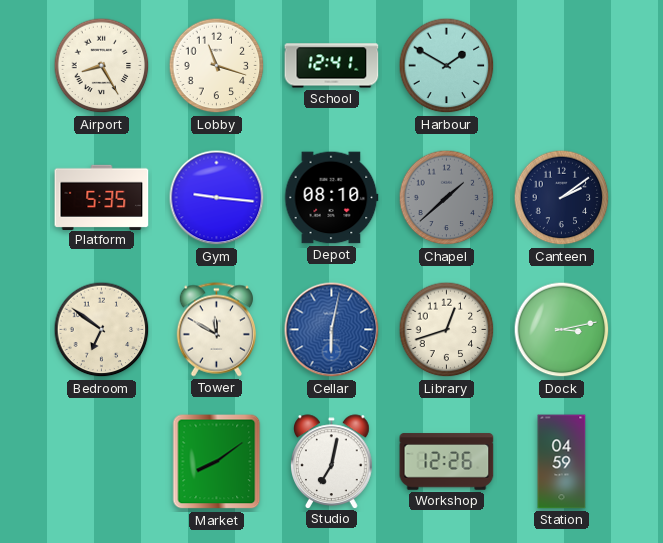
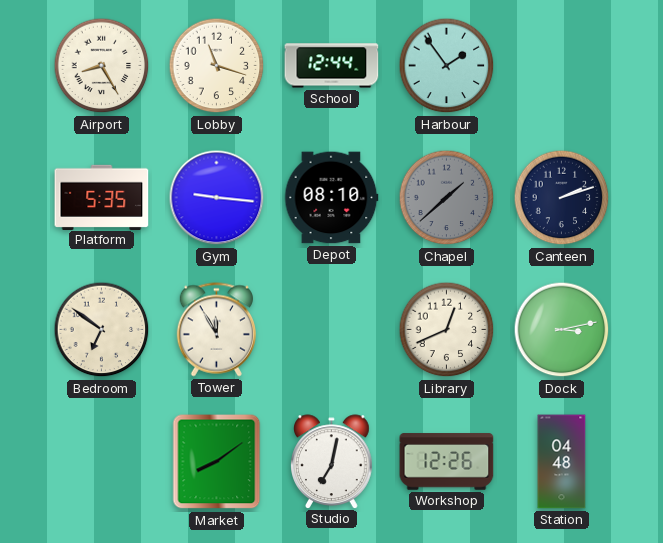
School: 12:41 -> 12:44 (332, 66)
Harbour: 1:50 -> 1:54 (447, 66)
Canteen: 2:09 -> 2:12 (562, 198)
Tower: 11:50 -> 11:55 (216, 330)
Cellar: 6:02 -> none (332, 330)
Library: 12:42 -> 12:41 (447, 330)
Station: 04:59 -> 04:48 (562, 462)
